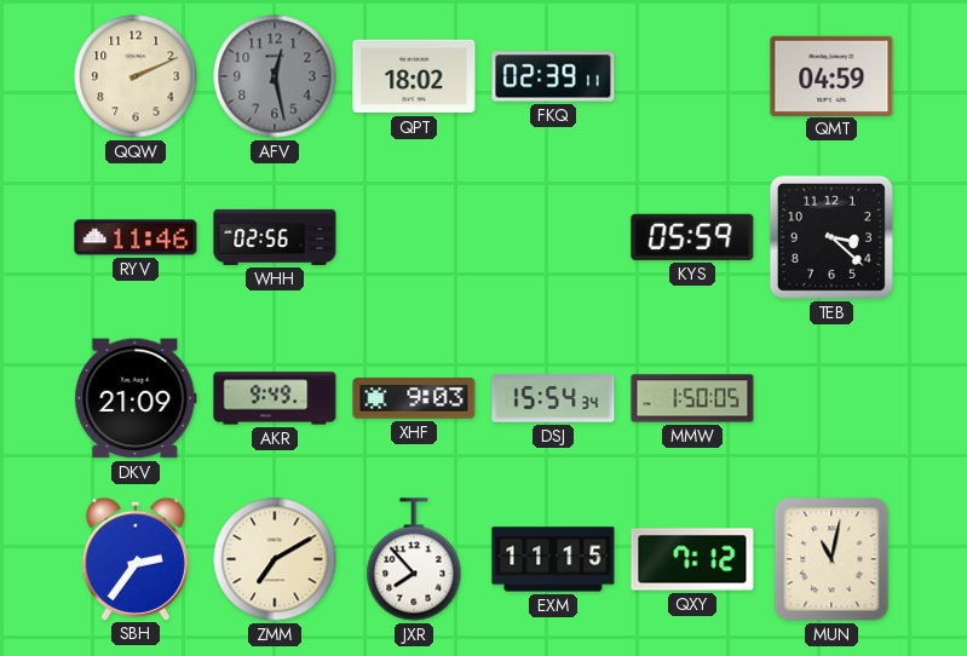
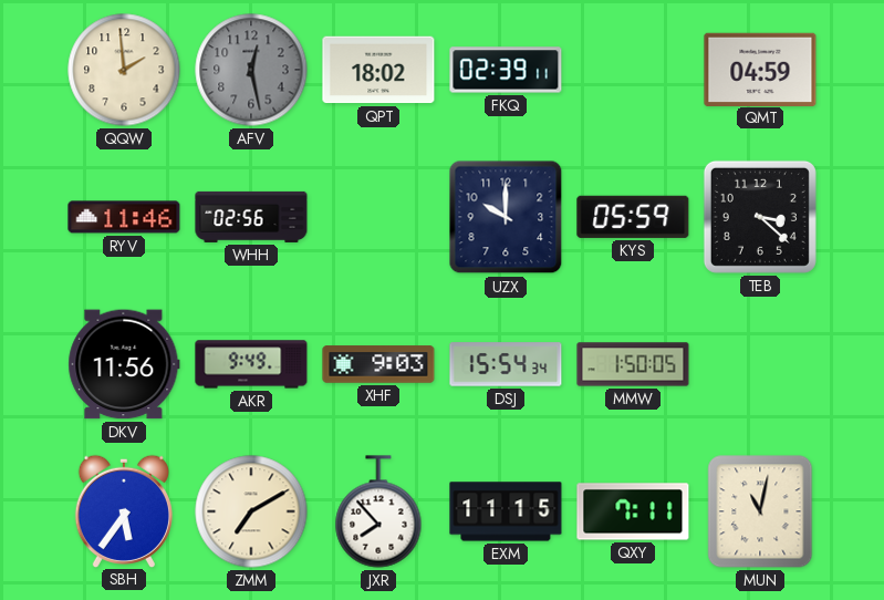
QQW: 2:11 -> 1:59 (124, 70)
UZX: none -> 10:00 (506, 217)
DKV: 21:09 -> 11:56 (124, 364)
SBH: 2:36 -> 5:36 (124, 510)
QXY: 7:12 -> 7:11 (633, 511)
